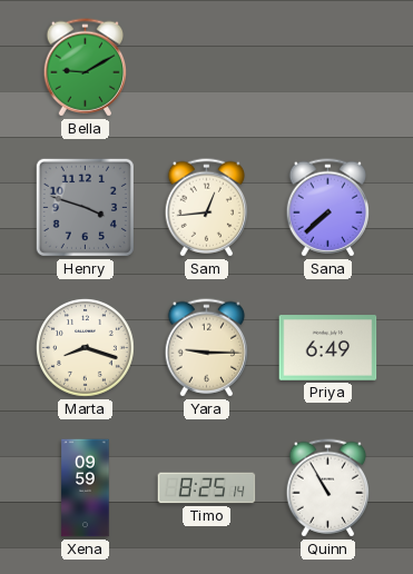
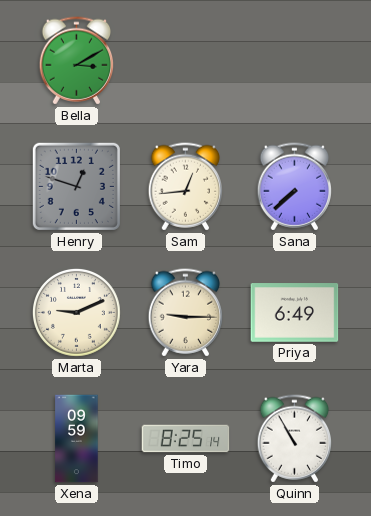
Bella: 9:10 -> 3:10 (76, 61)
Henry: 3:48 -> 12:48 (76, 186)
Marta: 8:18 -> 9:11 (76, 312)
